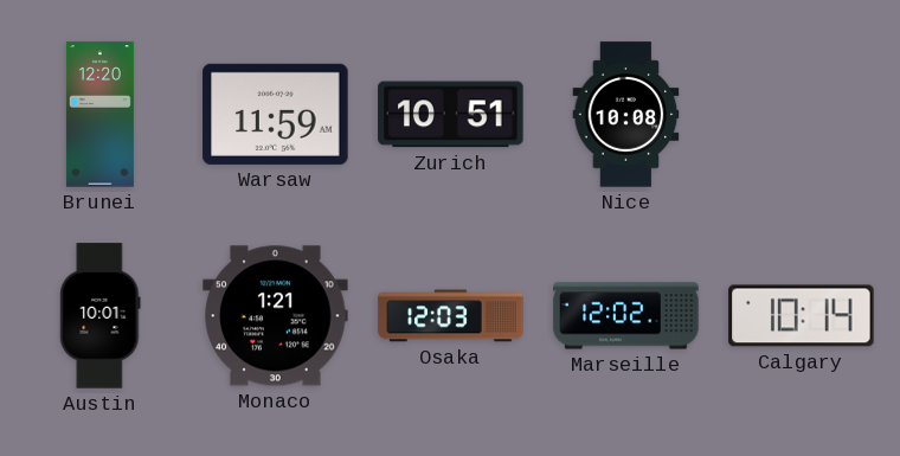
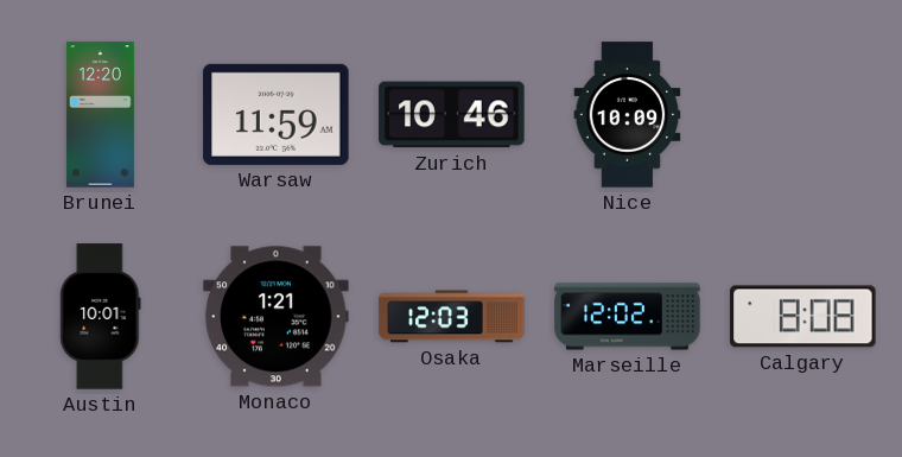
Zurich: 10:51 -> 10:46 (452, 115)
Nice: 10:08 -> 10:09 (628, 115)
Calgary: 10:14 -> 8:08 (803, 317)
